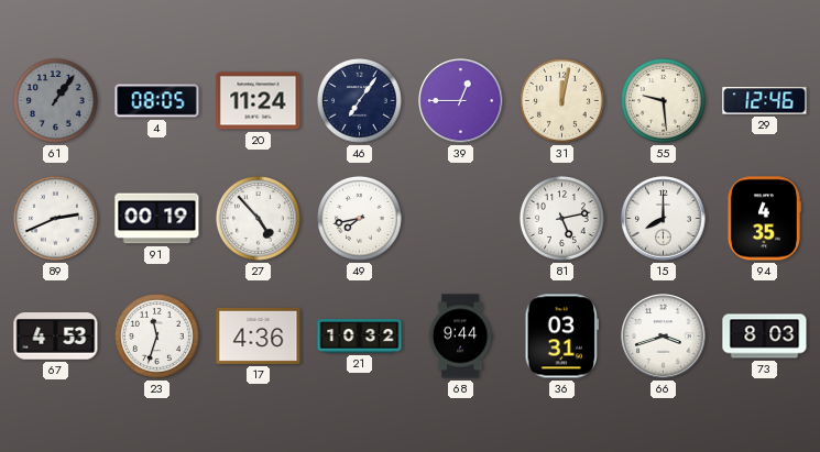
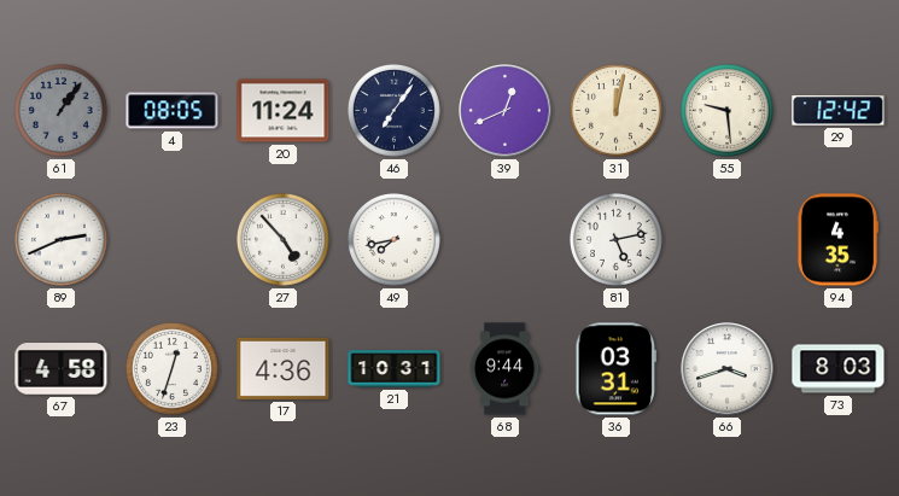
39: 12:45 -> 12:41 (506, 111)
29: 12:46 -> 12:42 (839, 111)
91: 00:19 -> none (157, 219)
15: 8:00 -> none (664, 219)
67: 4:53 -> 4:58 (62, 369)
23: 11:33 -> 12:33 (171, 368)
21: 10:32 -> 10:31 (395, 369)
